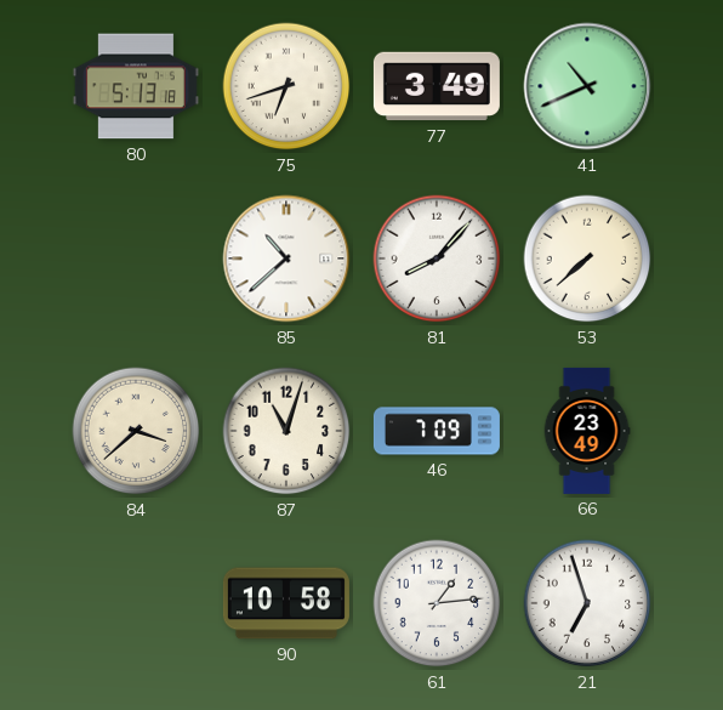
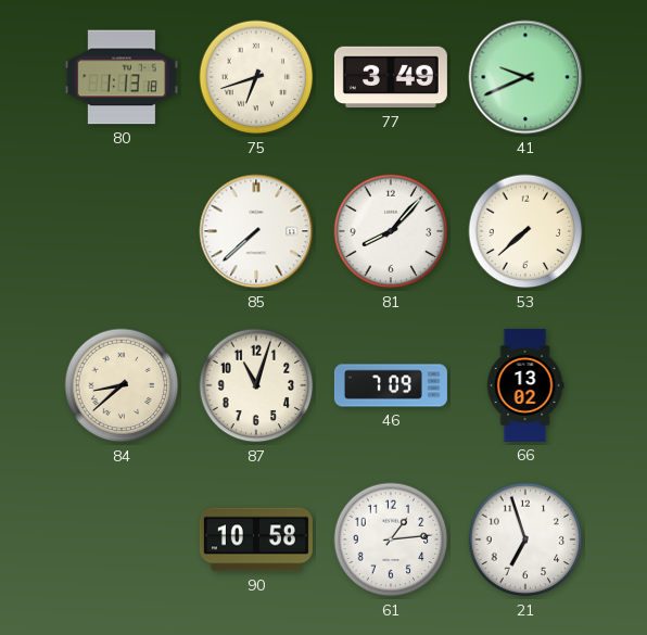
80: 5:13 -> 1:13 (122, 77)
41: 10:41 -> 9:41 (525, 77)
85: 10:38 -> 7:38 (256, 231)
84: 3:38 -> 8:38 (122, 385)
66: 23:49 -> 13:02 (525, 385)
